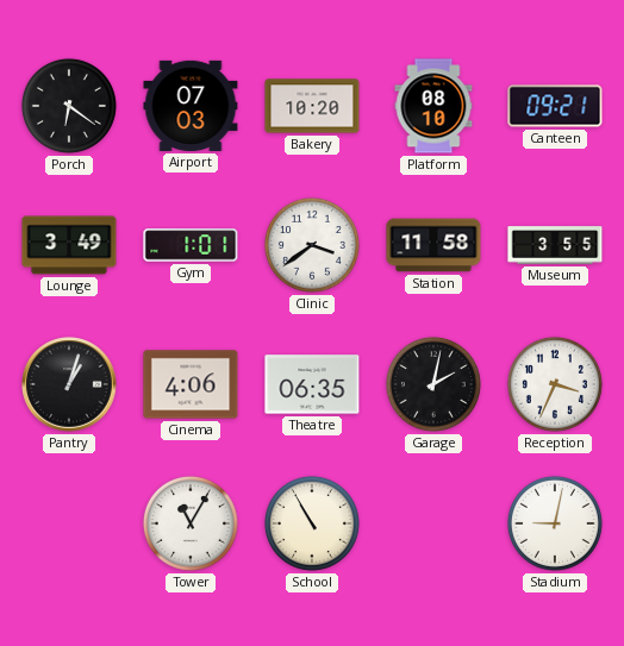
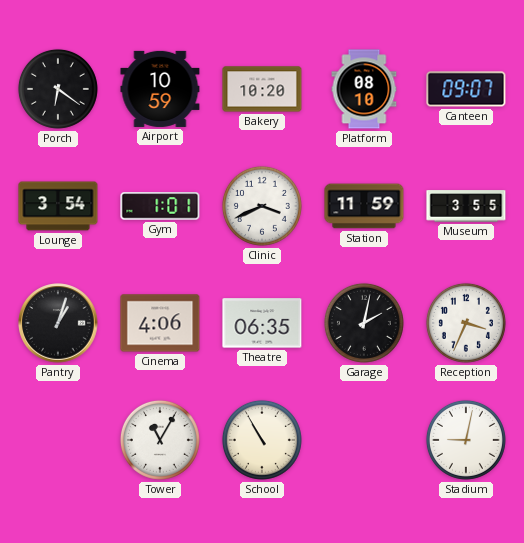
Airport: 07:03 -> 10:59 (160, 89)
Canteen: 09:21 -> 09:07 (466, 89)
Lounge: 3:49 -> 3:54 (58, 206)
Clinic: 3:39 -> 3:41 (262, 206)
Station: 11:58 -> 11:59 (364, 206)
